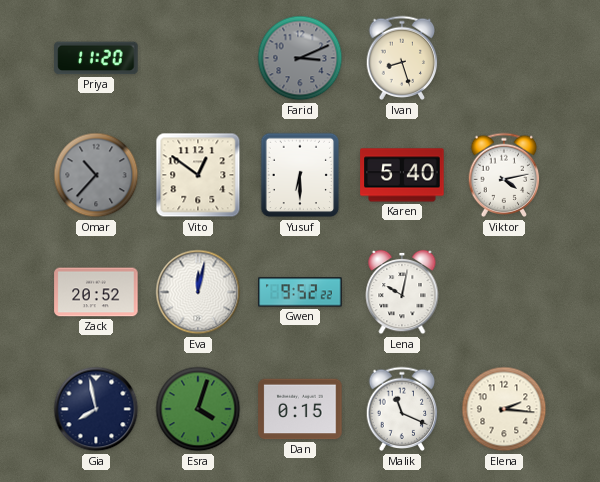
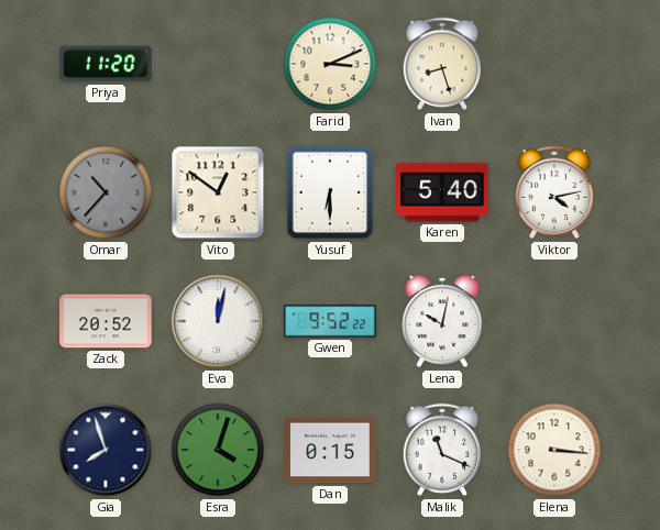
Farid dial: grey -> cream (330, 64)
Gia: 7:58 -> 7:57 (106, 450)
Elena: 2:16 -> 3:16 (554, 450)
